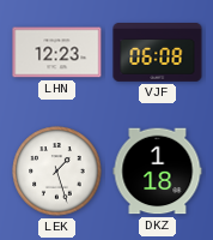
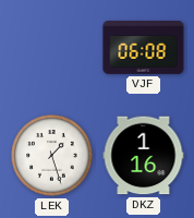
LHN: 12:23 -> none (57, 53)
DKZ: 1:18 -> 1:16 (144, 156)
